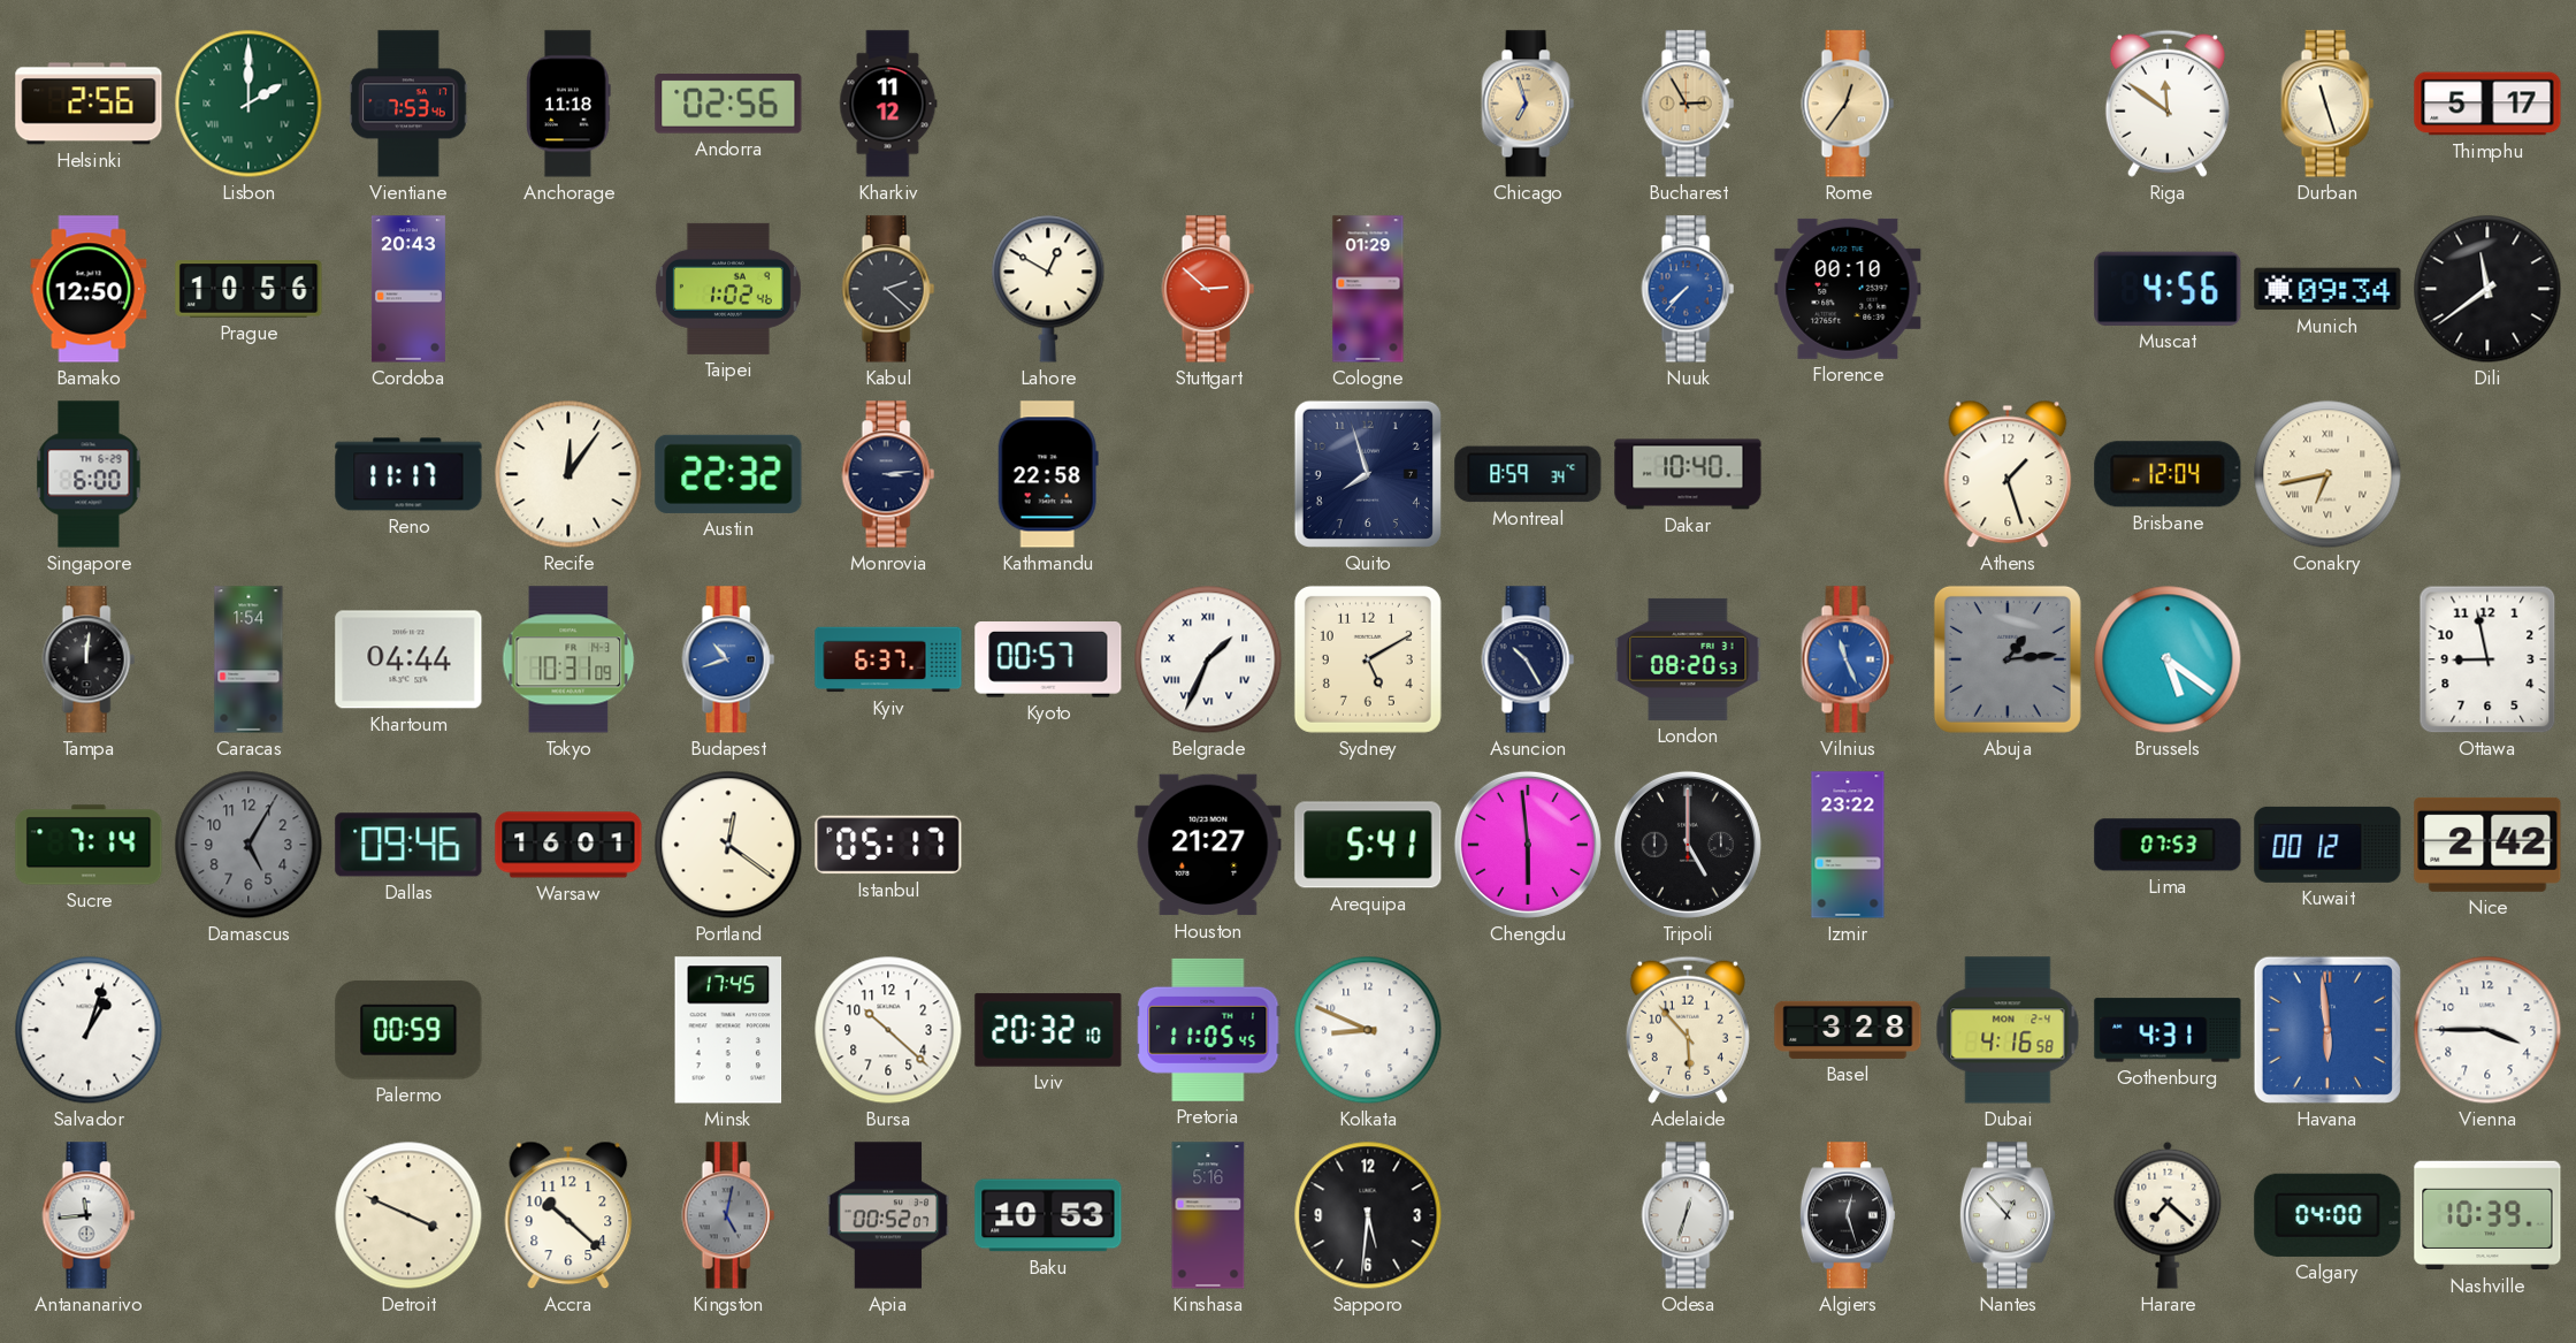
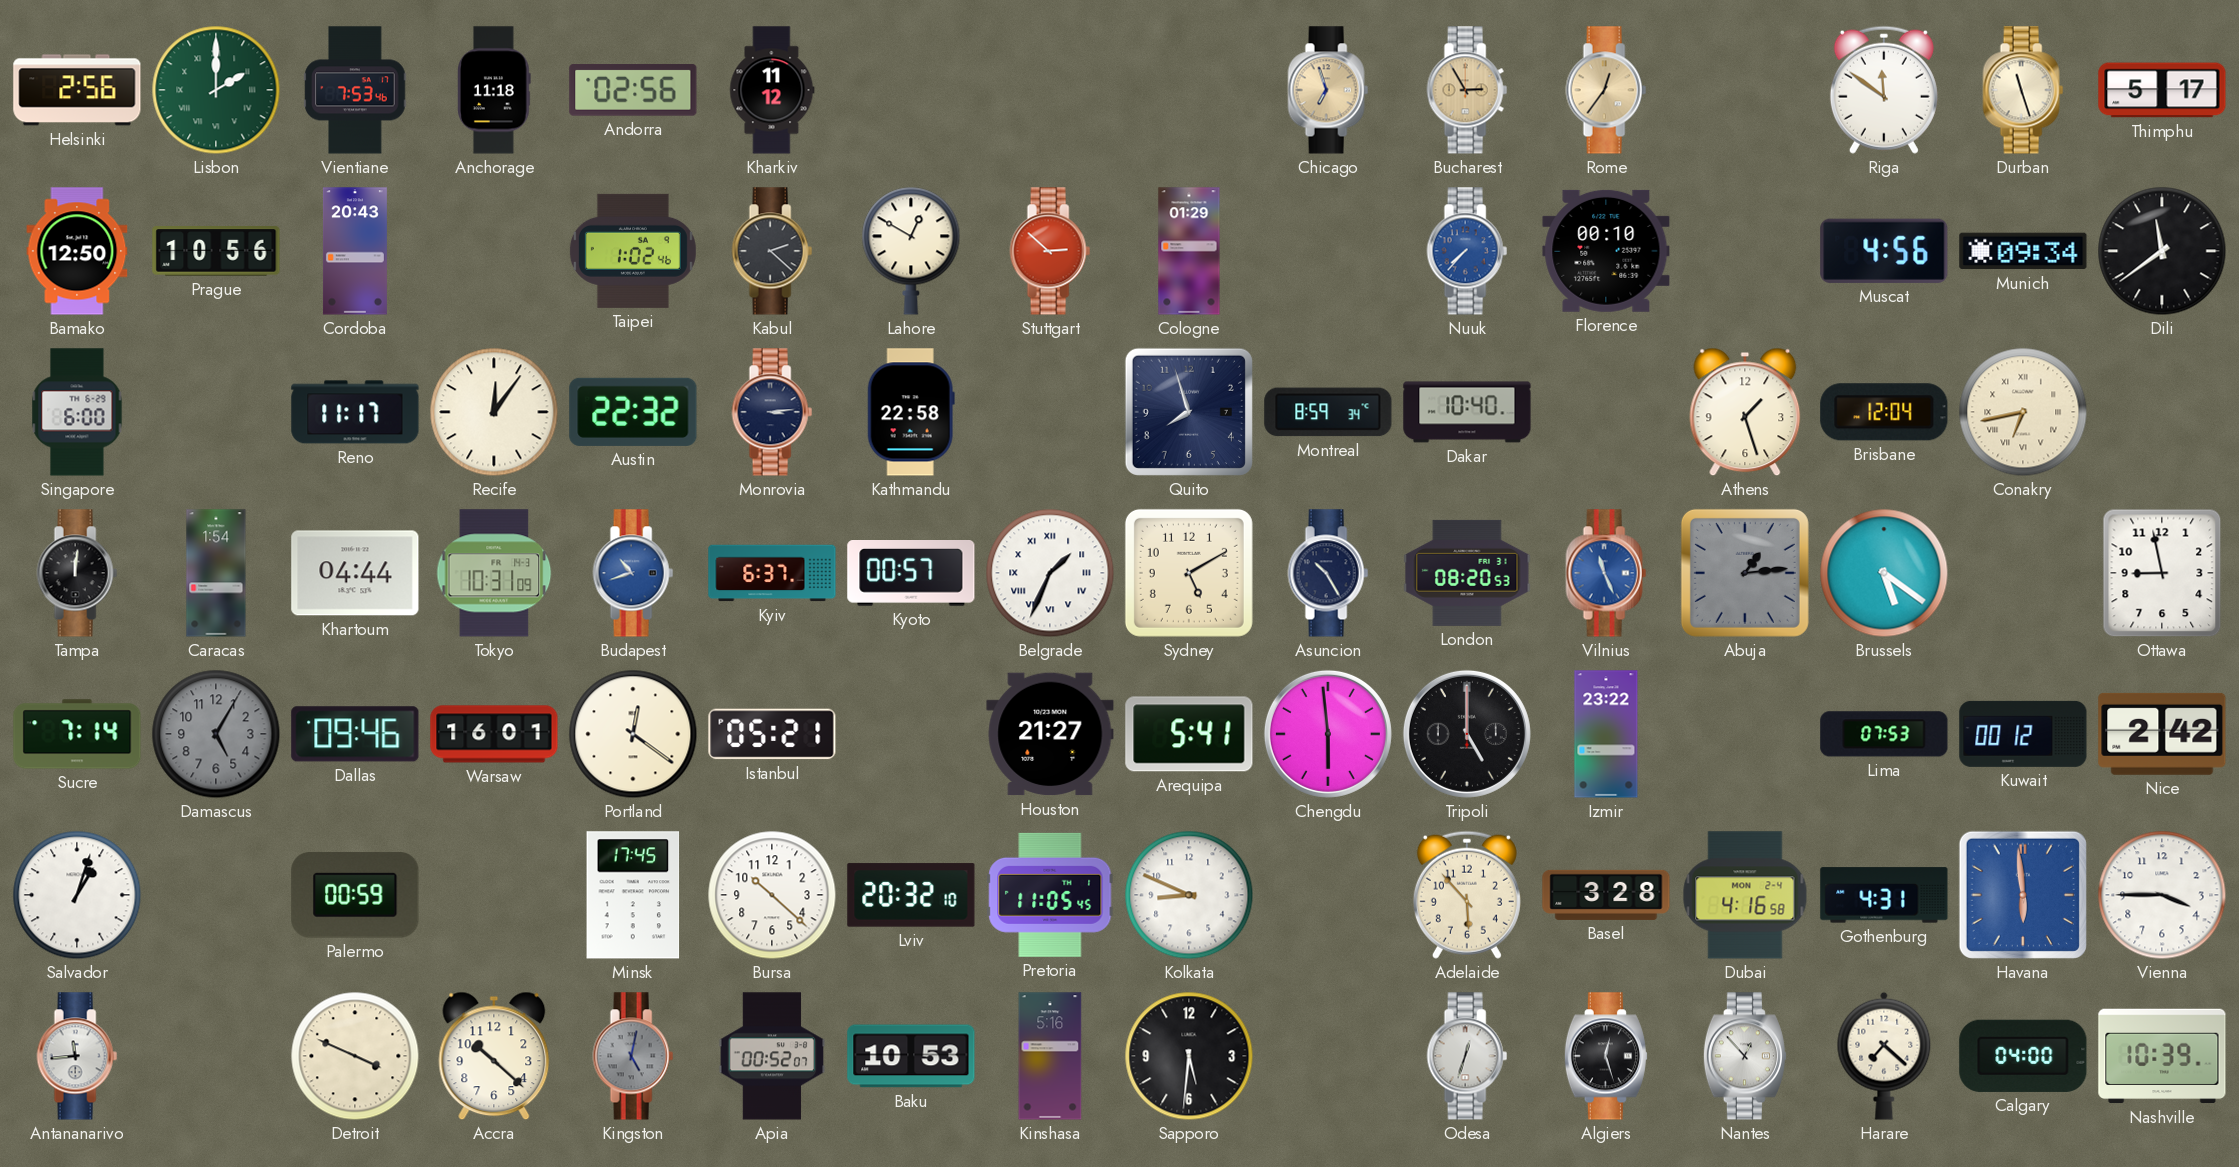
Istanbul: 05:17 -> 05:21 (772, 734)
